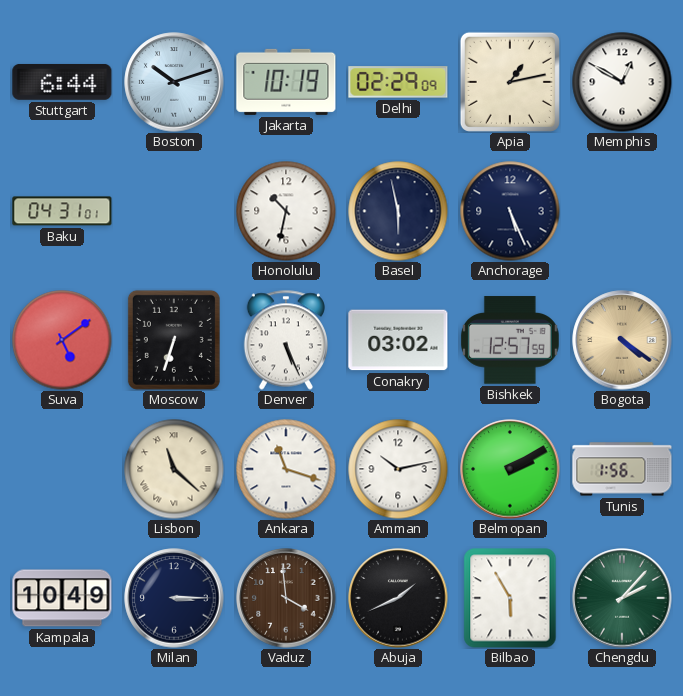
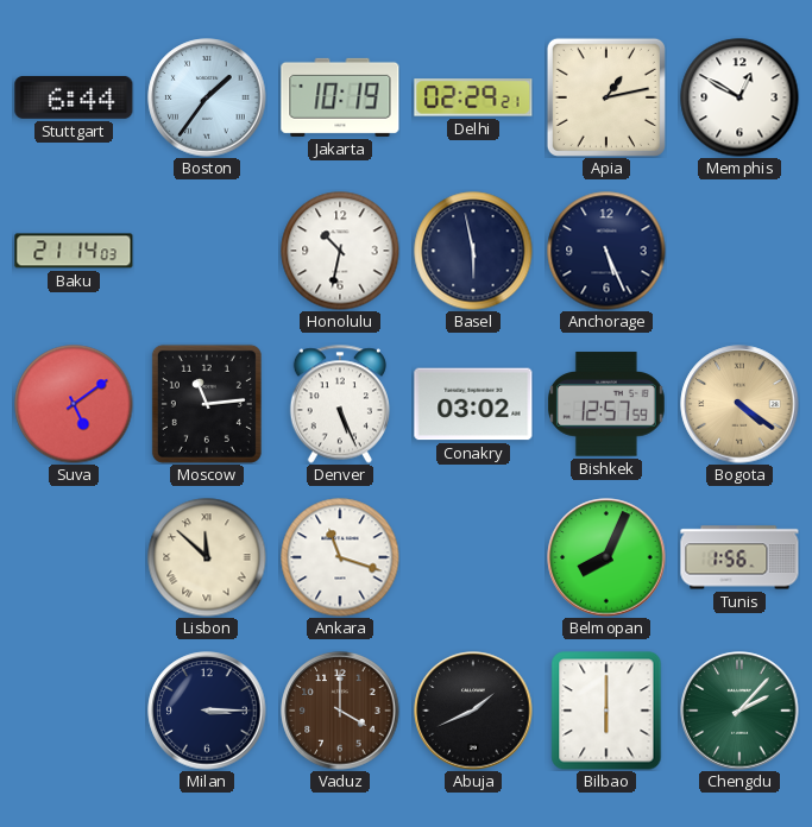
Boston: 10:12 -> 1:36 (207, 97)
Delhi: 02:29:09 -> 02:29:21 (473, 97)
Baku: 04:31 -> 21:14 (74, 251)
Moscow: 6:33 -> 11:14 (207, 404)
Lisbon: 11:22 -> 11:52 (207, 557)
Amman: 10:13 -> none (398, 469)
Belmopan: 2:10 -> 8:04 (606, 557)
Kampala: 10:49 -> none (62, 598)
Vaduz: 3:59 -> 4:00 (340, 711)
Bilbao: 5:55 -> 6:00 (606, 711)
